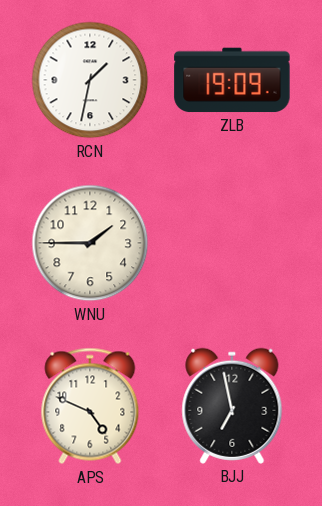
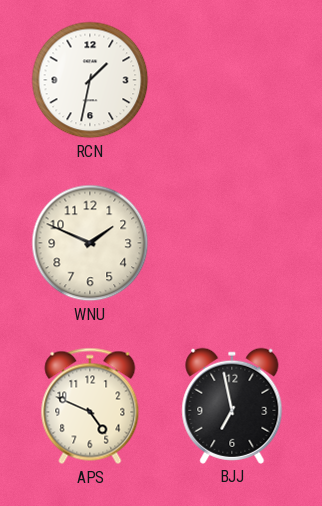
ZLB: 19:09 -> none (232, 80)
WNU: 1:45 -> 1:49 (90, 243)
